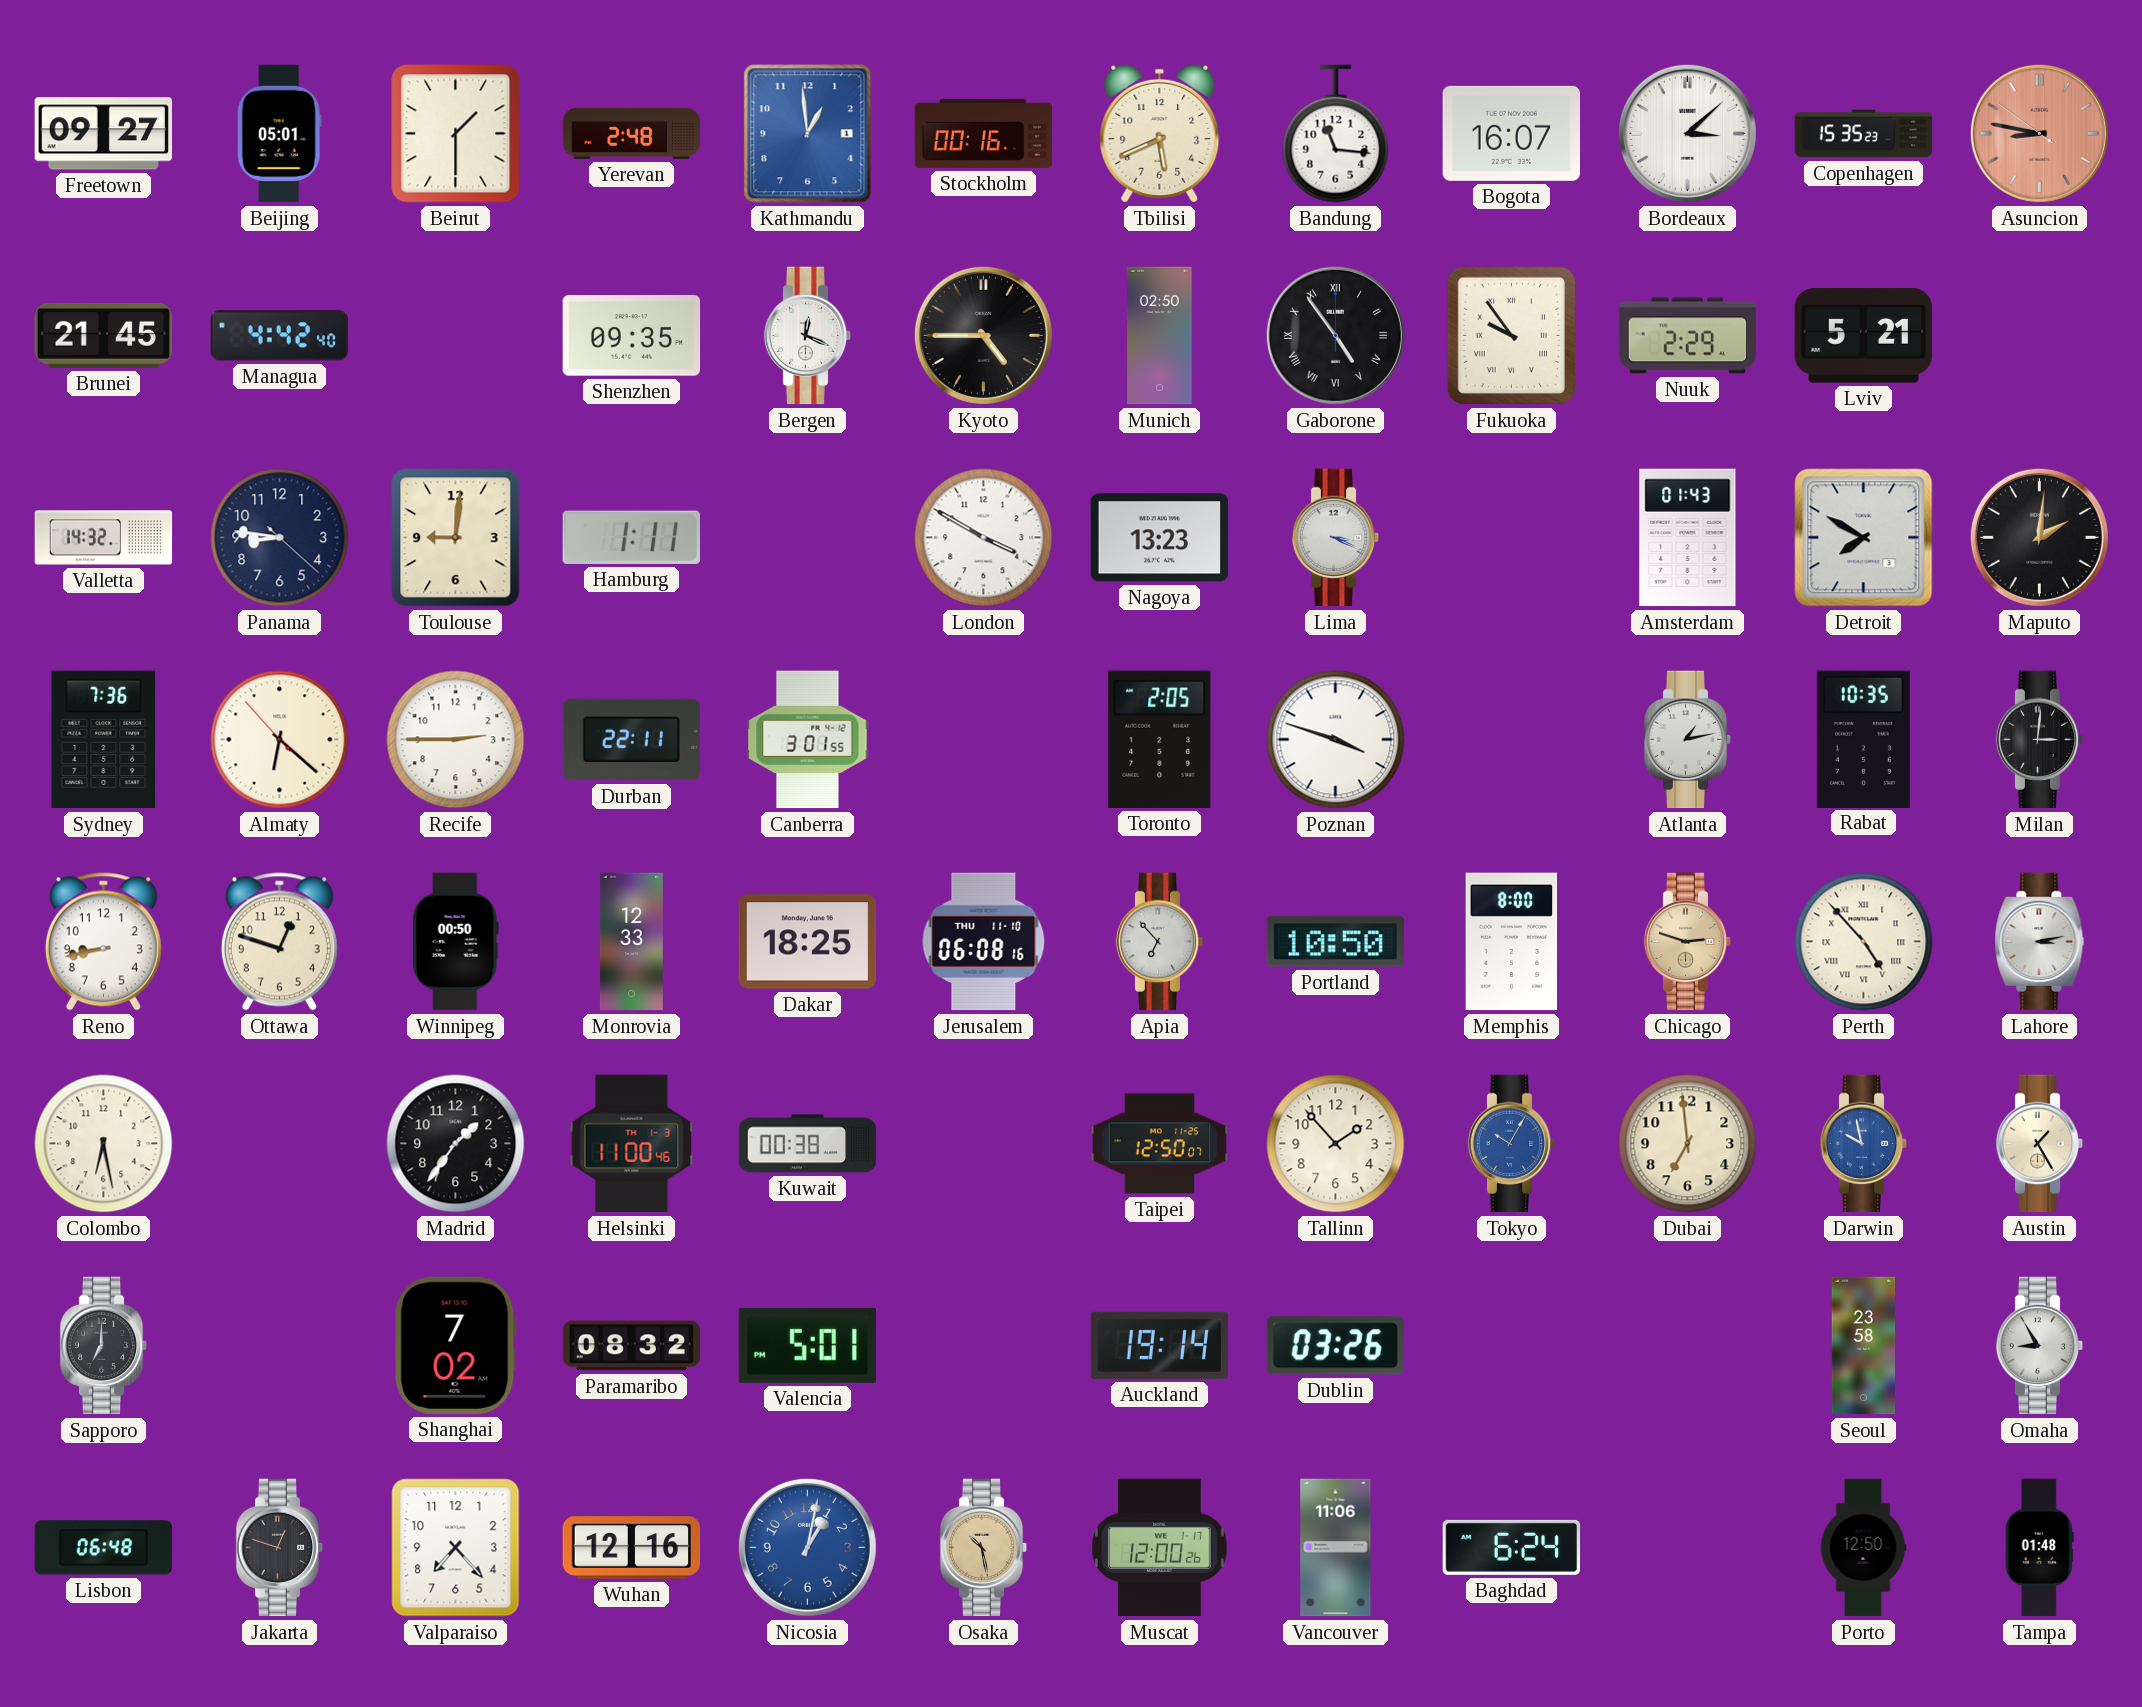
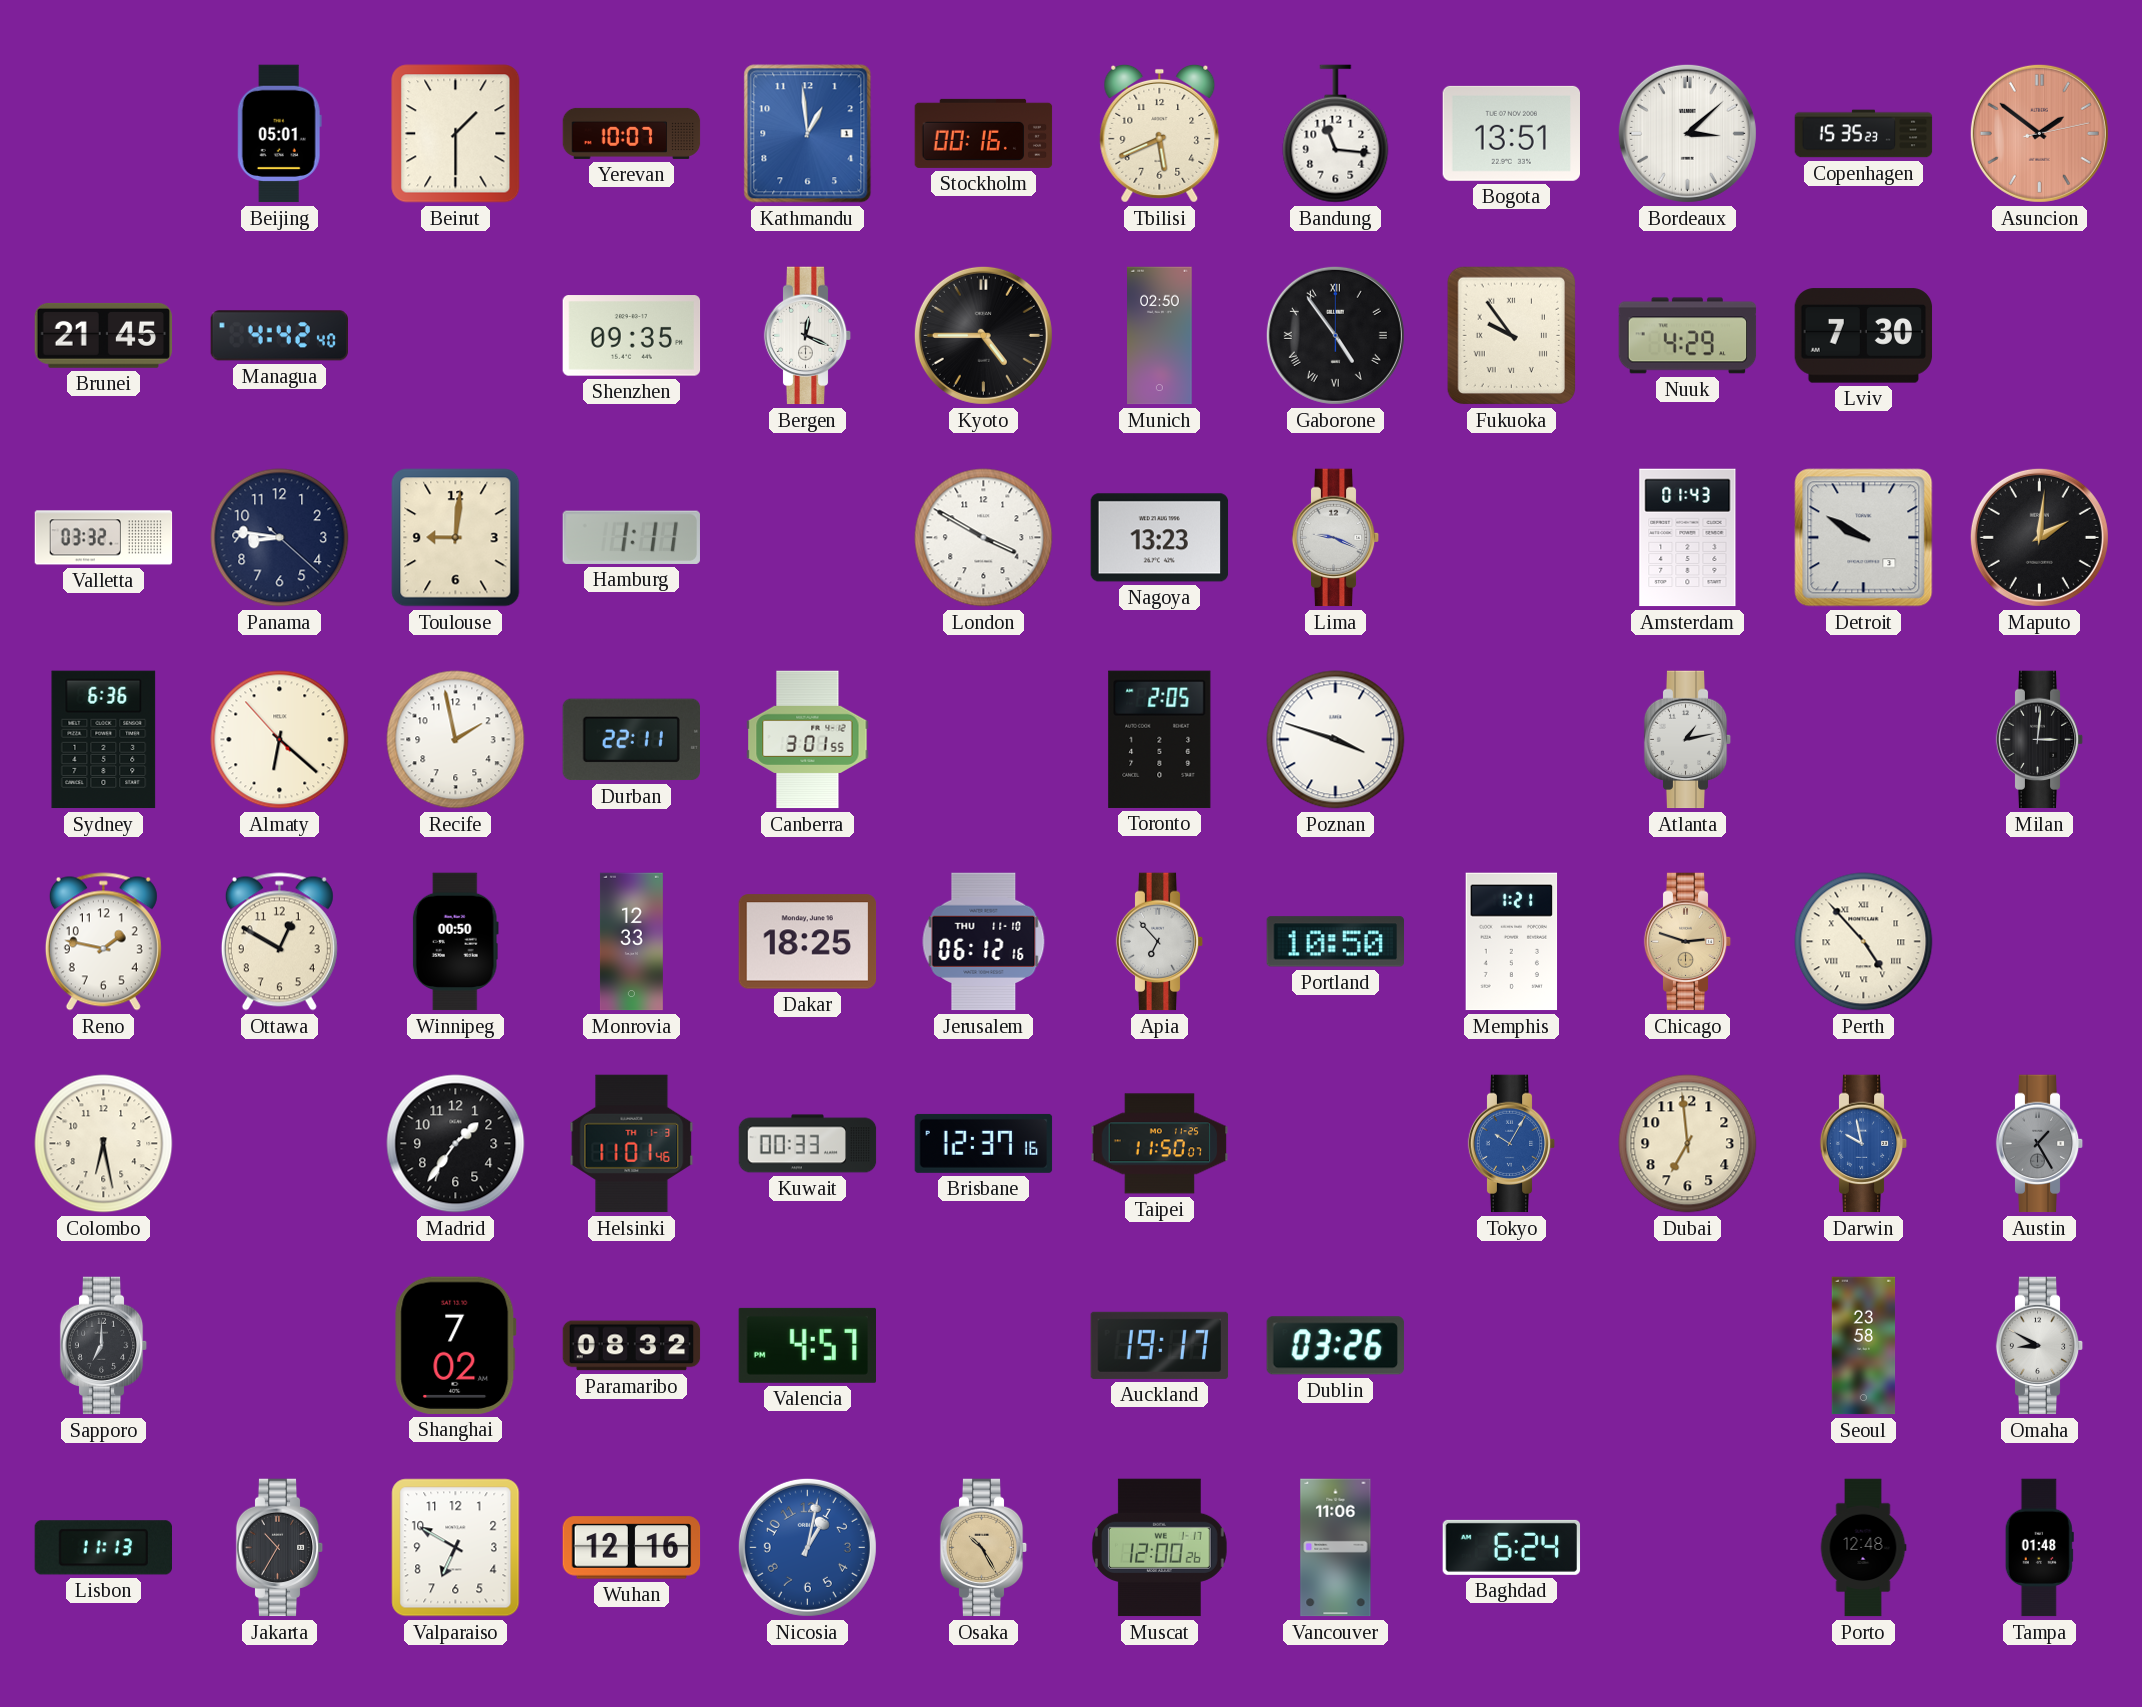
Freetown: 09:27 -> none (103, 134)
Yerevan: 2:48 -> 10:07 (632, 133)
Bogota: 16:07 -> 13:51 (1511, 133)
Asuncion: 8:46 -> 1:51 (2039, 133)
Nuuk: 2:29 -> 4:29 (1688, 336)
Lviv: 5:21 -> 7:30 (1864, 336)
Valletta: 14:32 -> 03:32 (104, 538)
Lima: 3:19 -> 9:19 (1336, 538)
Detroit: 7:50 -> 9:50 (1864, 538)
Sydney: 7:36 -> 6:36 (104, 740)
Recife: 2:45 -> 1:58 (456, 740)
Rabat: 10:35 -> none (1863, 739)
Reno: 8:43 -> 1:47 (103, 942)
Ottawa: 12:48 -> 12:50 (279, 942)
Jerusalem: 06:08 -> 06:12 (984, 942)
Memphis: 8:00 -> 1:21 (1512, 942)
Lahore: 3:13 -> none (2040, 942)
Helsinki: 11:00 -> 11:01 (632, 1144)
Kuwait: 00:38 -> 00:33 (808, 1144)
Brisbane: none -> 12:37 (984, 1143)
Taipei: 12:50 -> 11:50 (1160, 1144)
Tallinn: 1:53 -> none (1336, 1144)
Austin dial: cream -> grey (2040, 1144)
Valencia: 5:01 -> 4:57 (807, 1345)
Auckland: 19:14 -> 19:17 (1160, 1345)
Omaha: 8:55 -> 8:50 (2040, 1346)
Lisbon: 06:48 -> 11:13 (103, 1548)
Jakarta: 12:48 -> 10:35 (280, 1548)
Valparaiso: 7:23 -> 6:50 (456, 1548)
Osaka: 10:28 -> 10:25 (984, 1548)
Porto: 12:50 -> 12:48 (1863, 1548)
